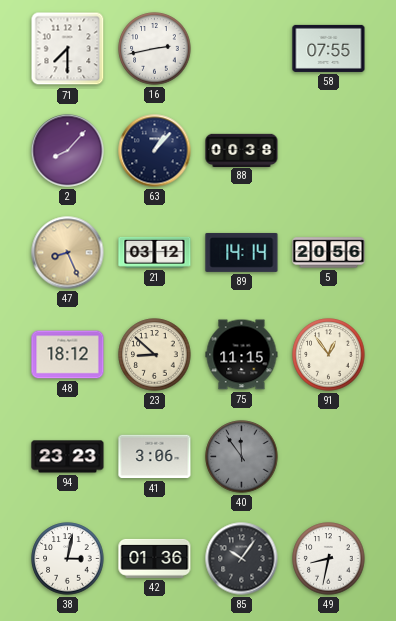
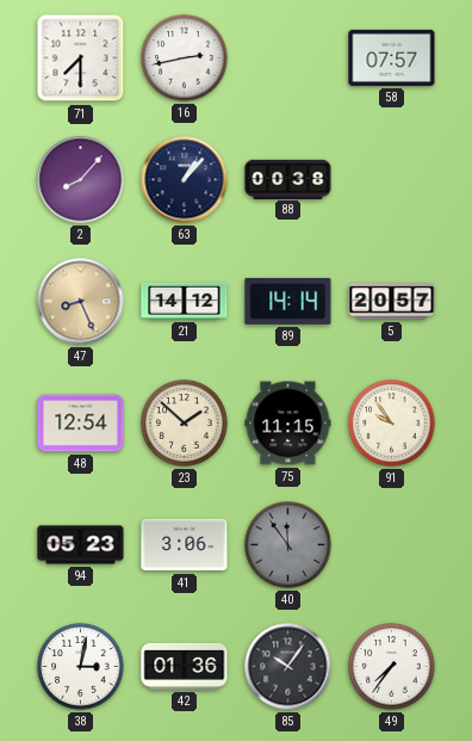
58: 07:55 -> 07:57 (392, 57)
21: 03:12 -> 14:12 (185, 301)
5: 20:56 -> 20:57 (392, 302)
48: 18:12 -> 12:54 (81, 424)
23: 8:52 -> 1:52 (185, 424)
91: 12:54 -> 9:54 (392, 424)
94: 23:23 -> 05:23 (81, 545)
49: 8:32 -> 7:36 (392, 667)
